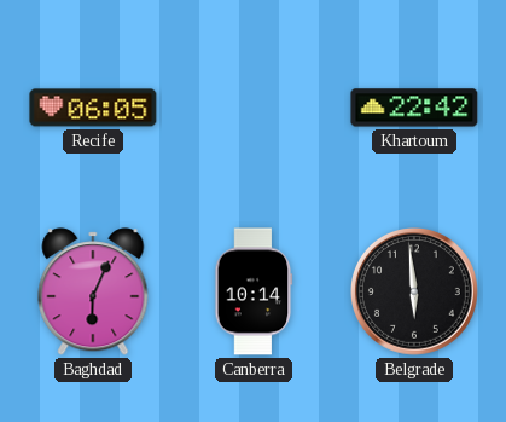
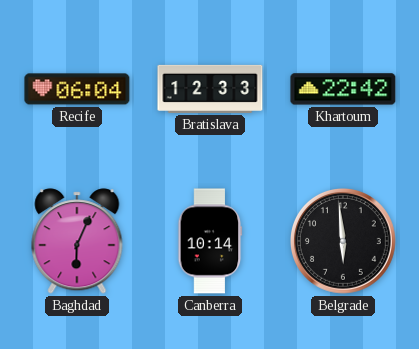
Recife: 06:05 -> 06:04 (77, 89)
Bratislava: none -> 12:33 (210, 89)
